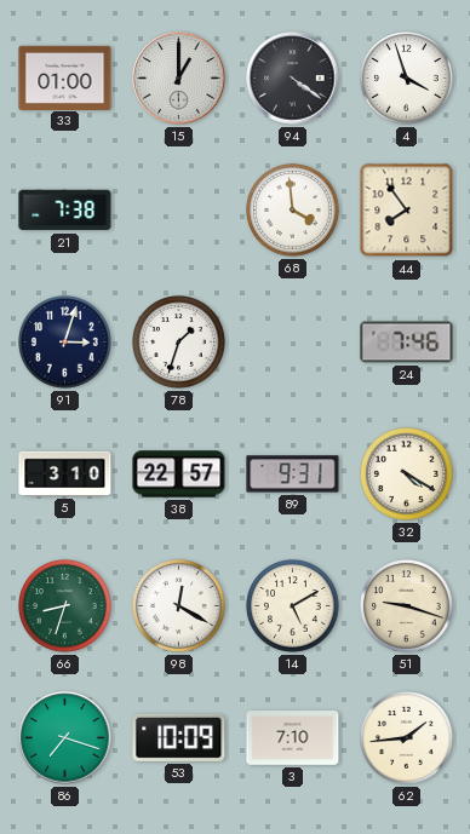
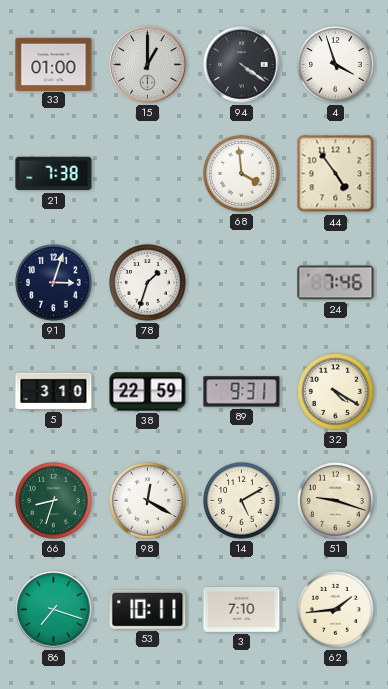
44: 7:54 -> 4:54 (336, 174)
38: 22:57 -> 22:59 (148, 392)
53: 10:09 -> 10:11 (148, 609)
